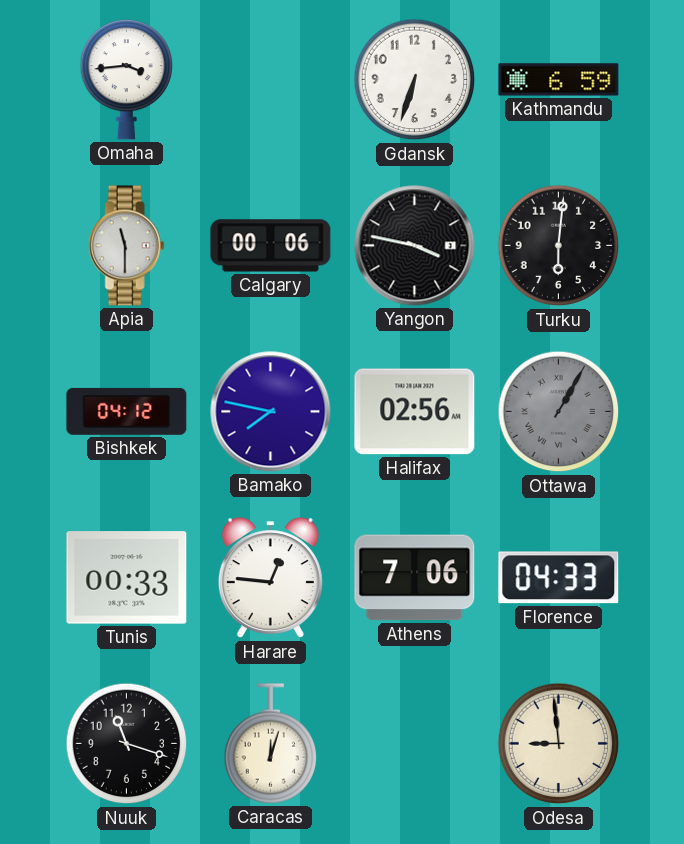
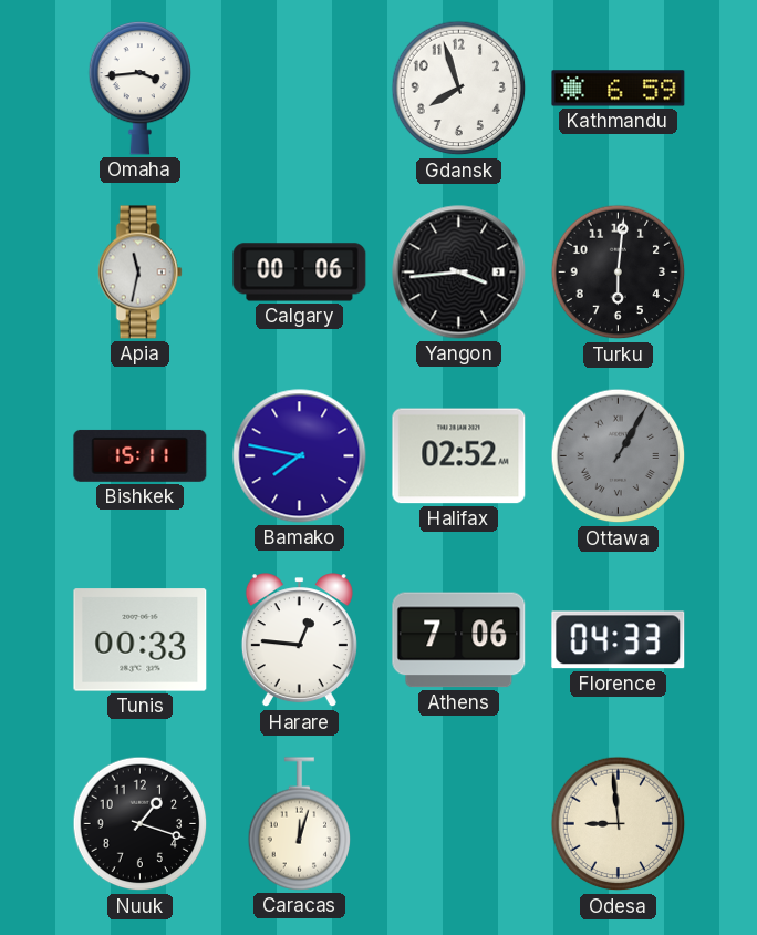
Gdansk: 6:33 -> 7:57 (459, 89)
Apia: 11:30 -> 11:32 (139, 273)
Yangon: 3:47 -> 3:44 (459, 273)
Bishkek: 04:12 -> 15:11 (141, 455)
Halifax: 02:56 -> 02:52 (459, 456)
Nuuk: 11:18 -> 1:18 (141, 824)
